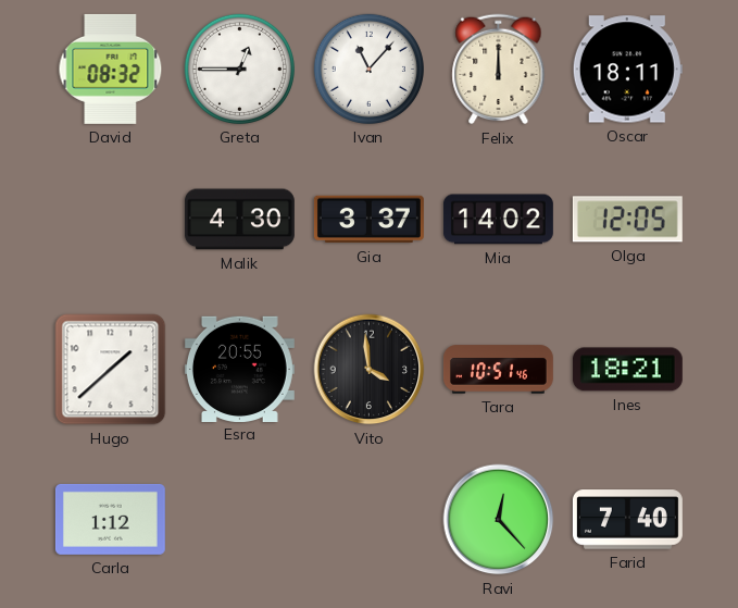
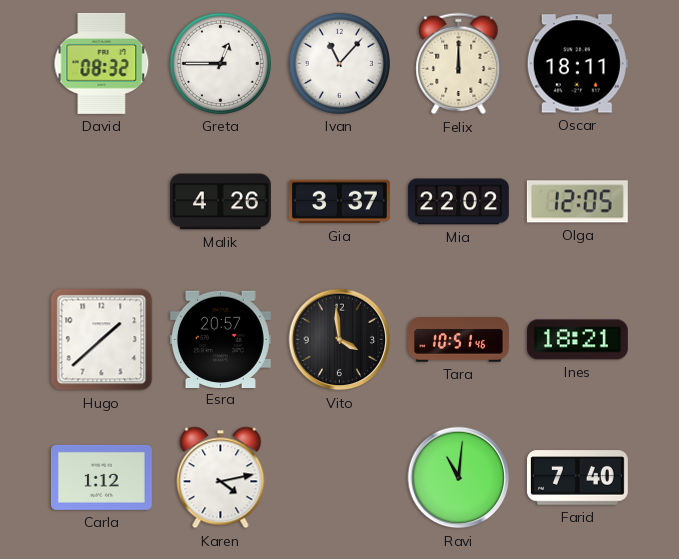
Malik: 4:30 -> 4:26 (220, 202)
Mia: 14:02 -> 22:02 (458, 202)
Esra: 20:55 -> 20:57 (220, 339)
Karen: none -> 4:13 (221, 478)
Ravi: 12:23 -> 11:01 (459, 478)
